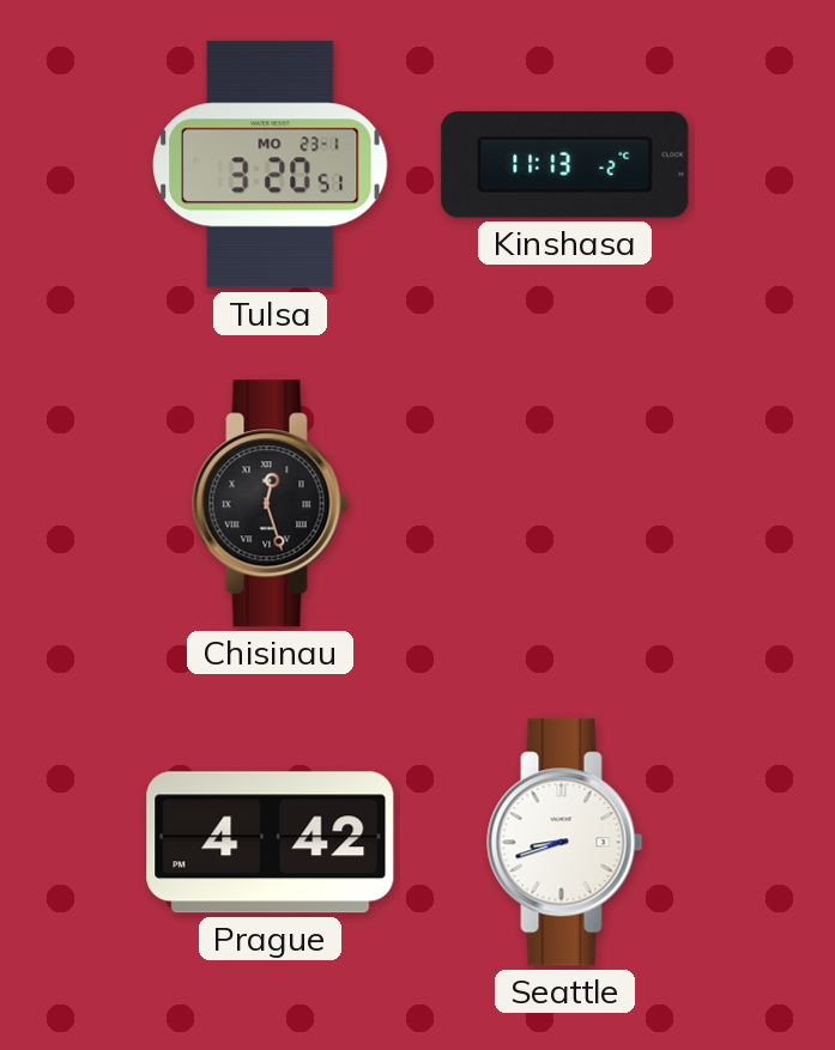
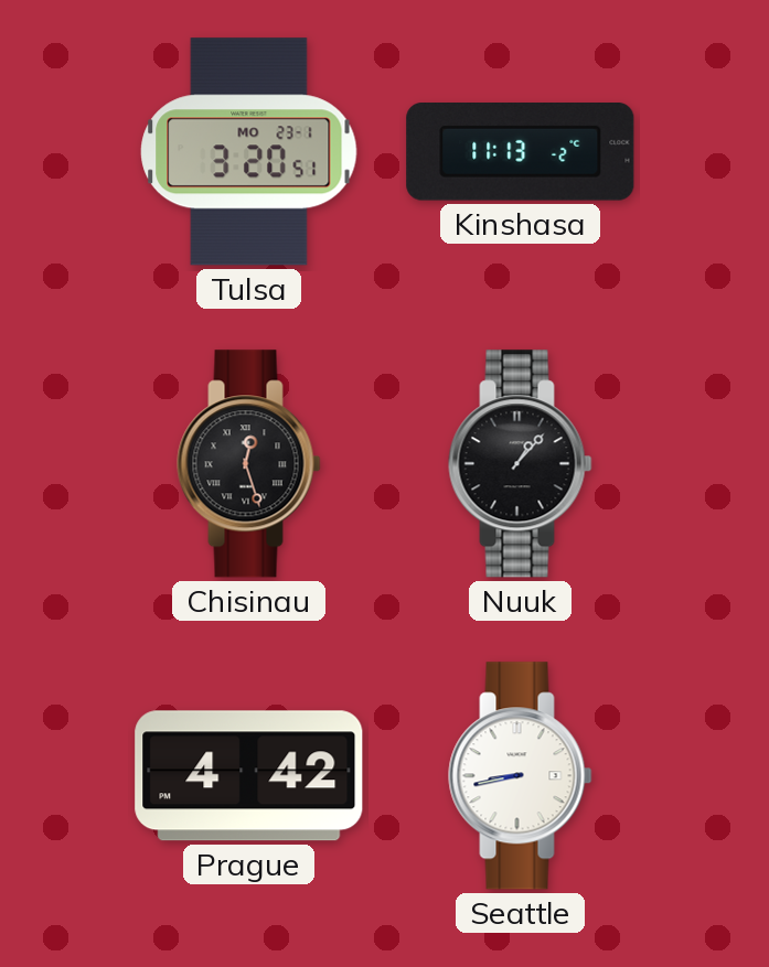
Nuuk: none -> 1:07 (521, 464)
Seattle: 8:42 -> 8:43 (521, 776)
